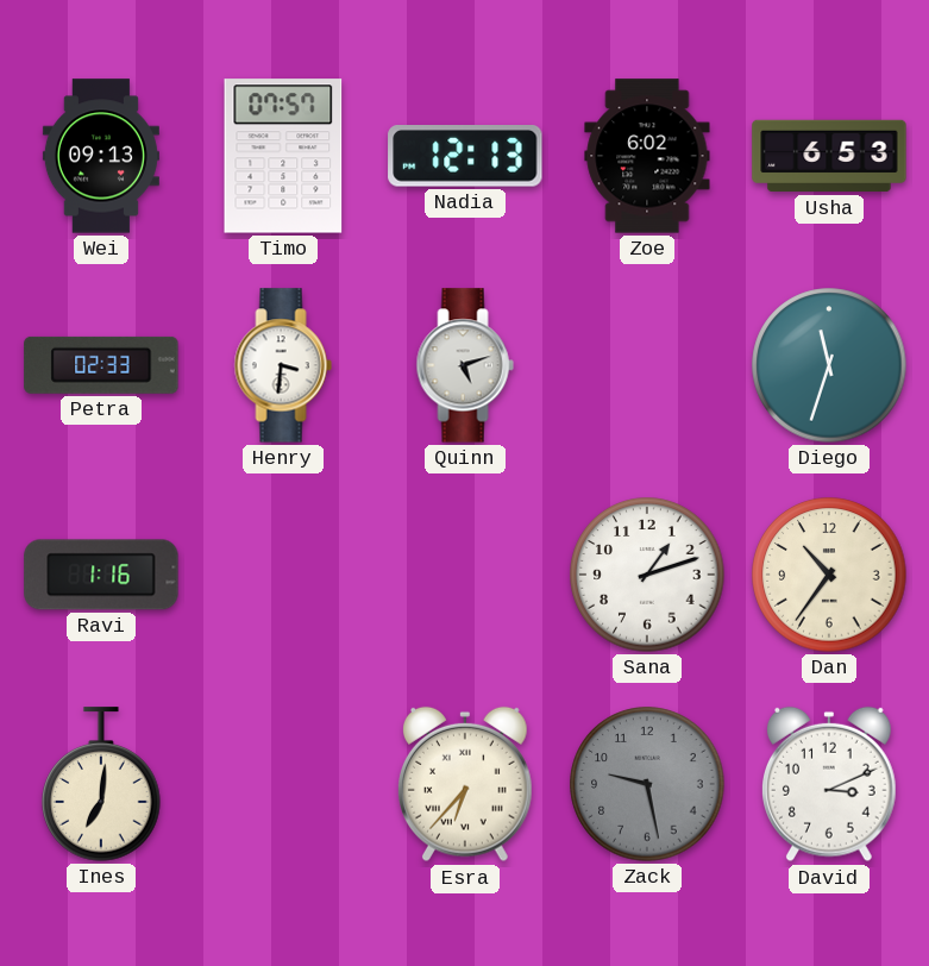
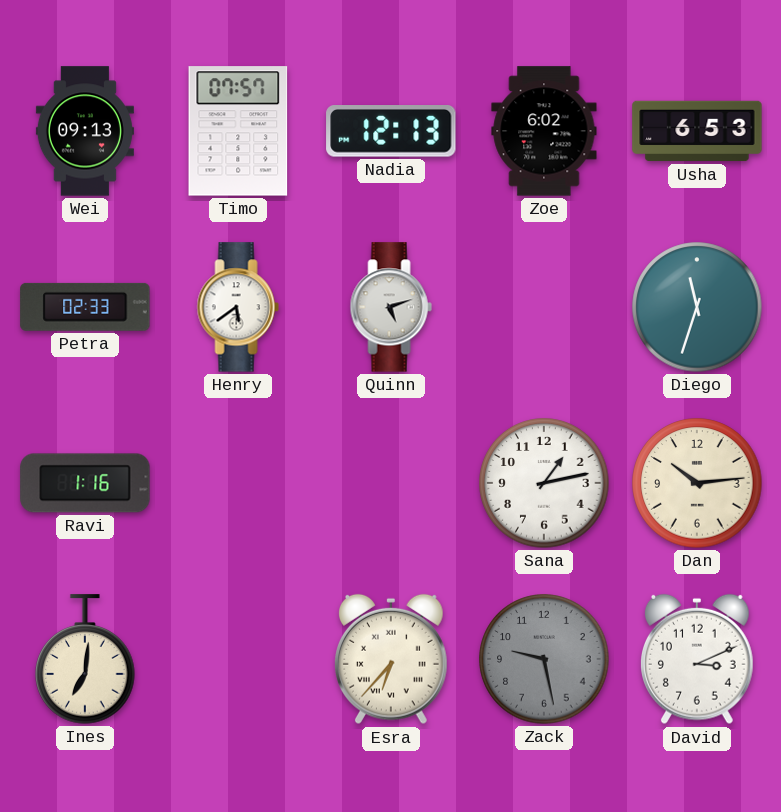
Henry: 3:31 -> 5:39 (238, 307)
Sana: 1:12 -> 1:13 (544, 483)
Dan: 10:36 -> 10:14 (697, 483)
